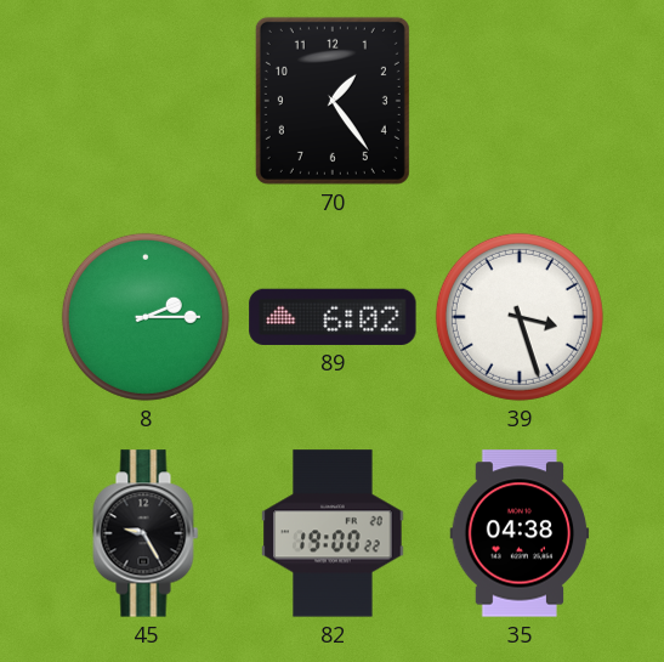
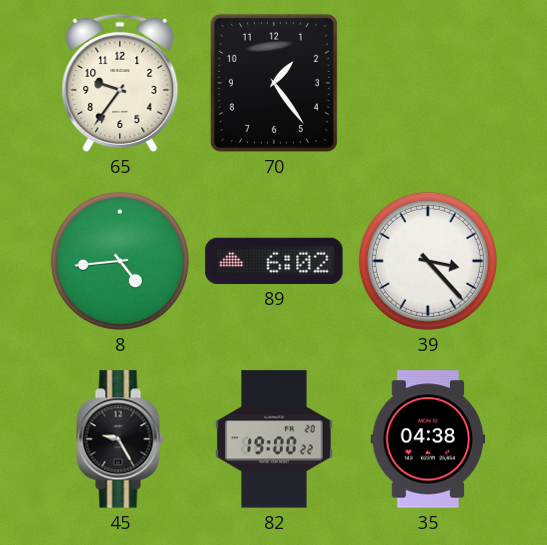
65: none -> 9:36 (120, 83)
8: 2:15 -> 4:44 (120, 261)
39: 3:27 -> 3:23 (428, 261)
